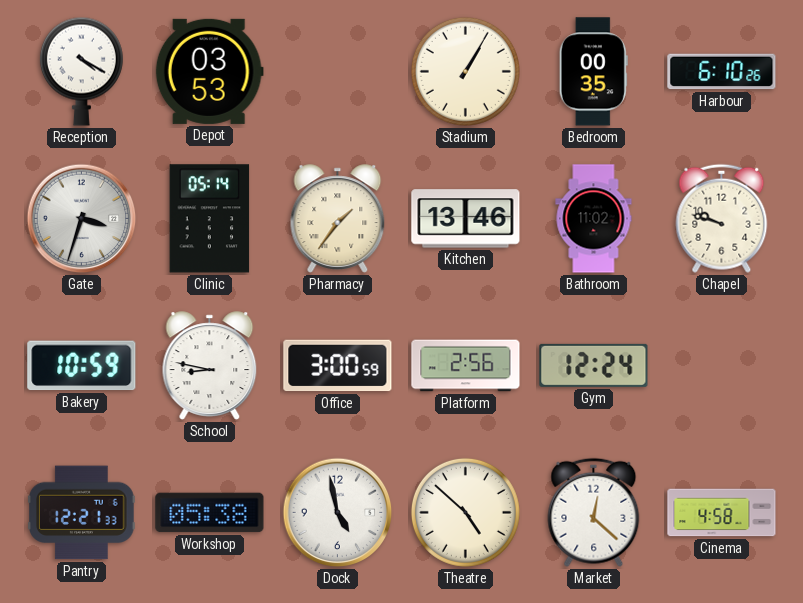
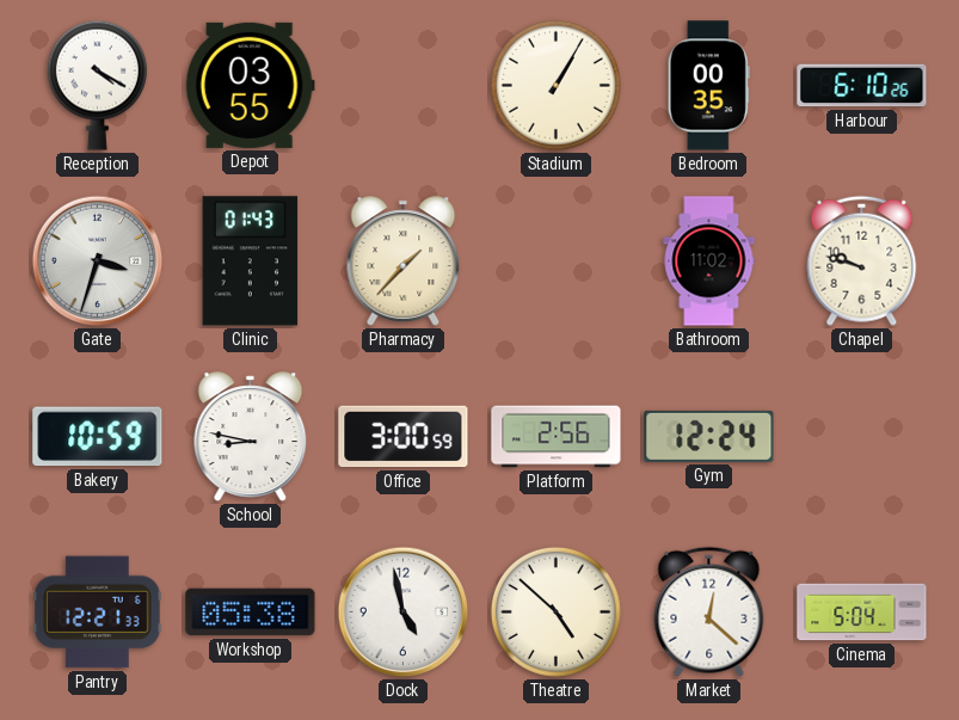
Depot: 03:53 -> 03:55 (250, 85)
Clinic: 05:14 -> 01:43 (251, 261)
Pharmacy: 1:36 -> 1:37 (404, 261)
Kitchen: 13:46 -> none (466, 219)
Cinema: 4:58 -> 5:04 (862, 613)
